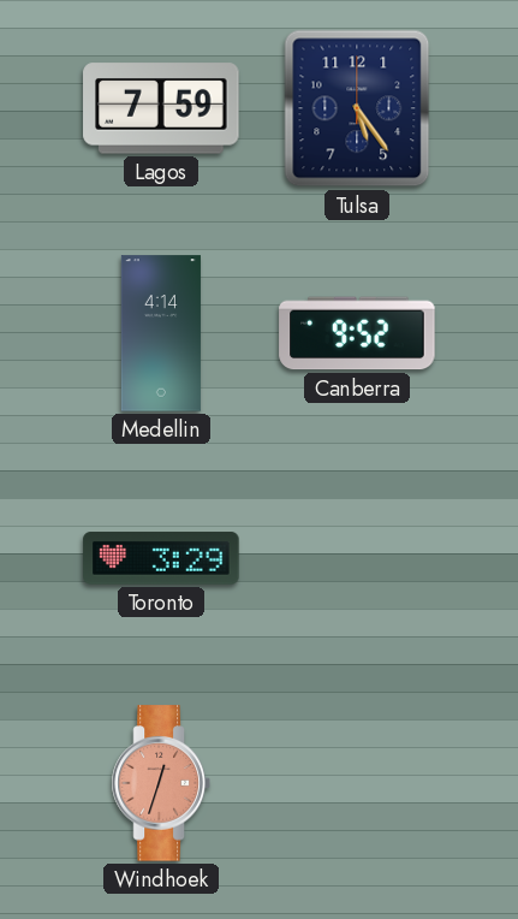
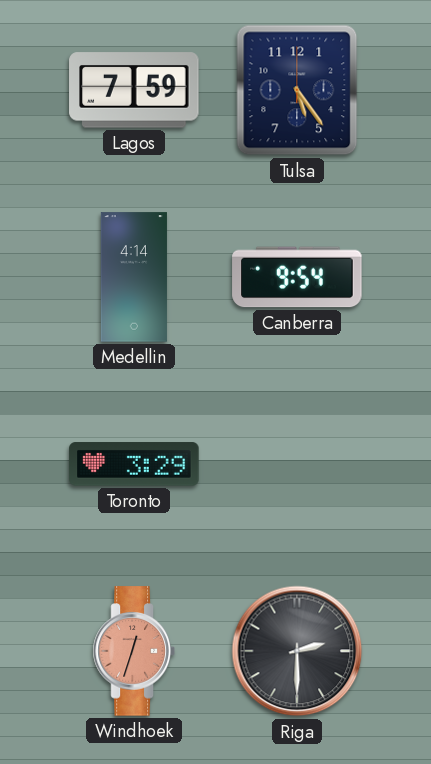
Canberra: 9:52 -> 9:54 (297, 277)
Riga: none -> 2:30 (297, 651)
